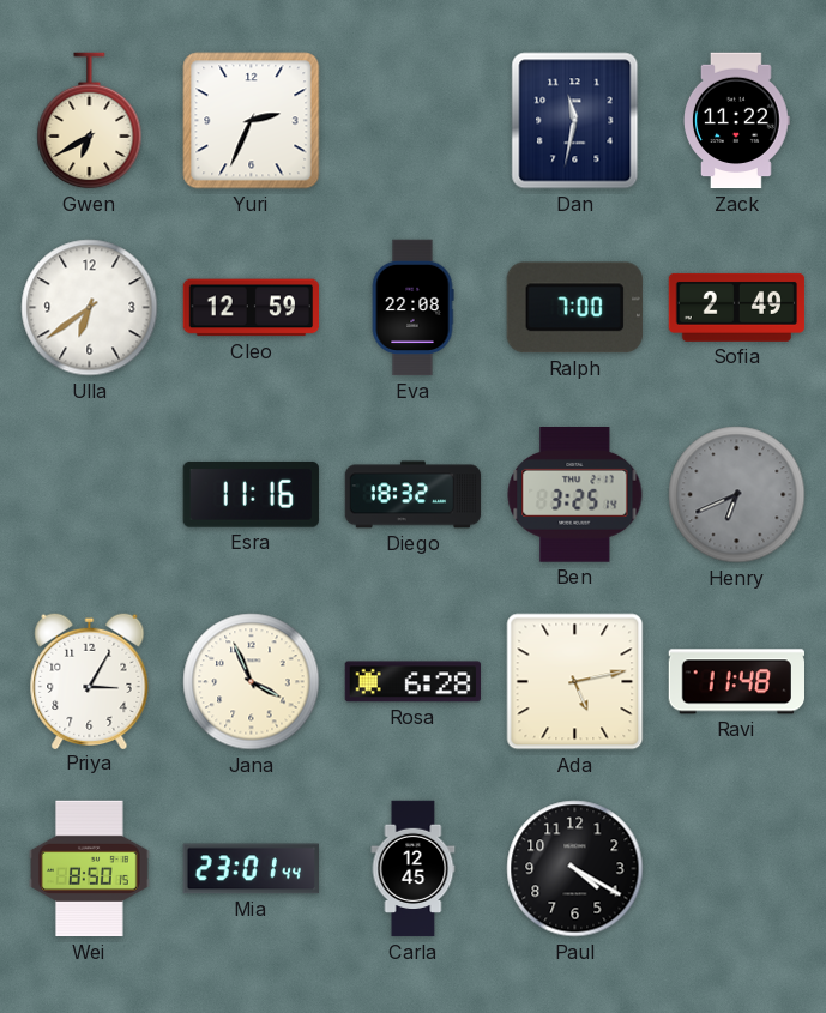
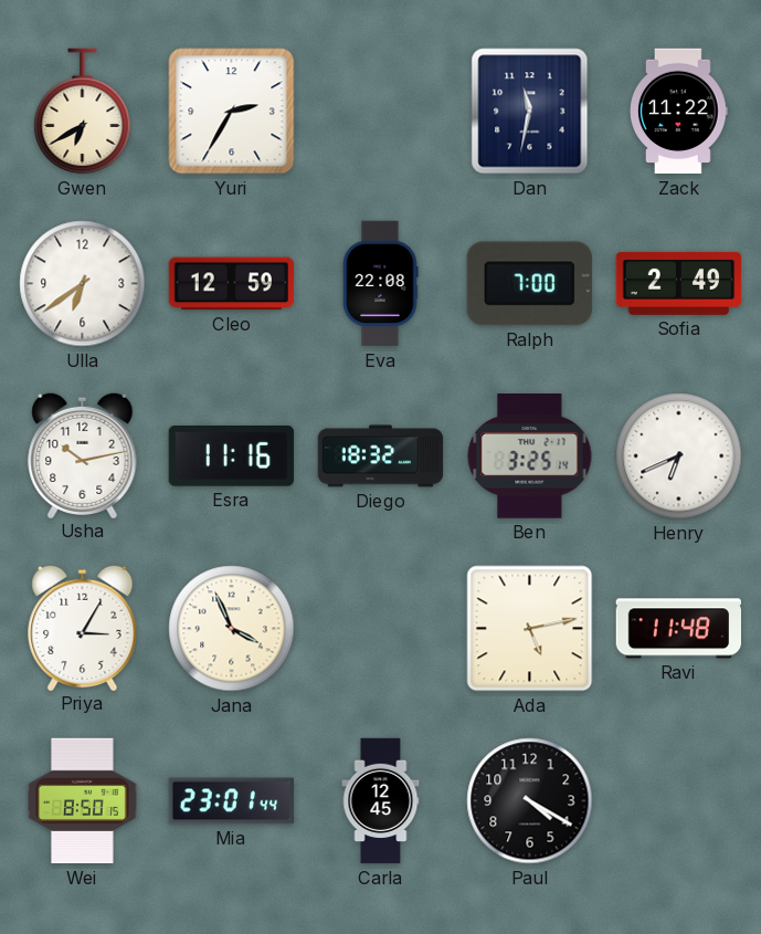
Yuri: 2:34 -> 2:35 (232, 112)
Usha: none -> 10:13 (83, 454)
Henry dial: grey -> white (679, 456)
Rosa: 6:28 -> none (412, 682)
